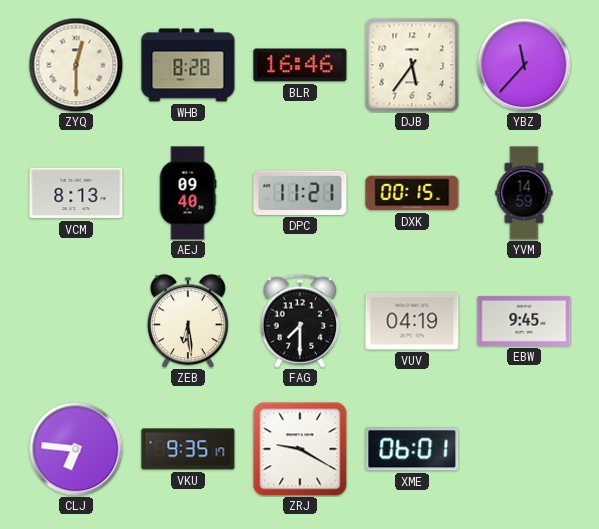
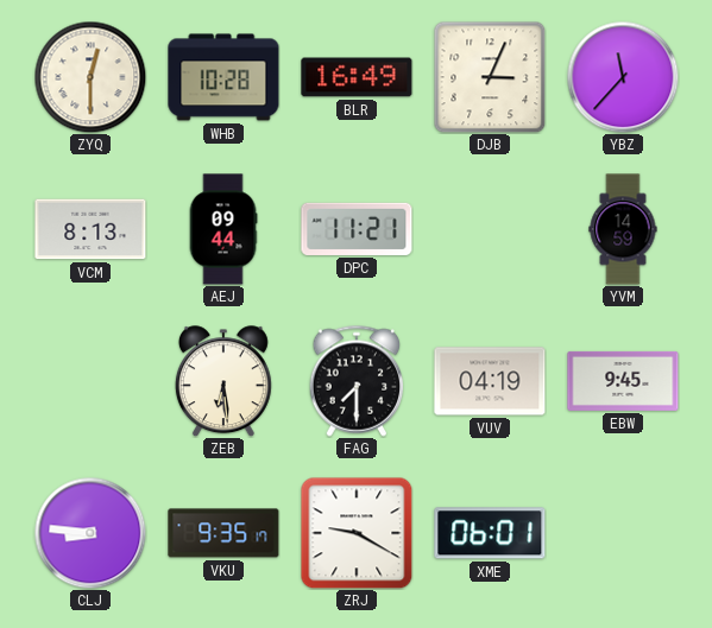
WHB: 8:28 -> 10:28 (223, 77)
BLR: 16:46 -> 16:49 (357, 77)
DJB: 5:36 -> 3:04 (490, 77)
AEJ: 09:40 -> 09:44 (223, 229)
DXK: 00:15 -> none (412, 193)
CLJ: 6:46 -> 8:46 (90, 533)
